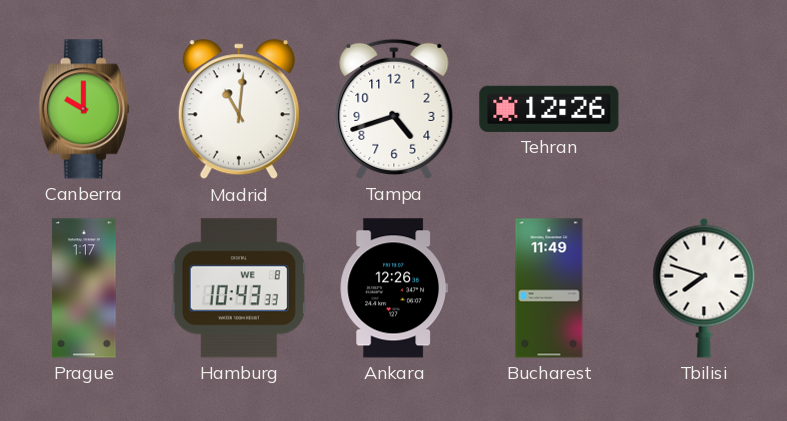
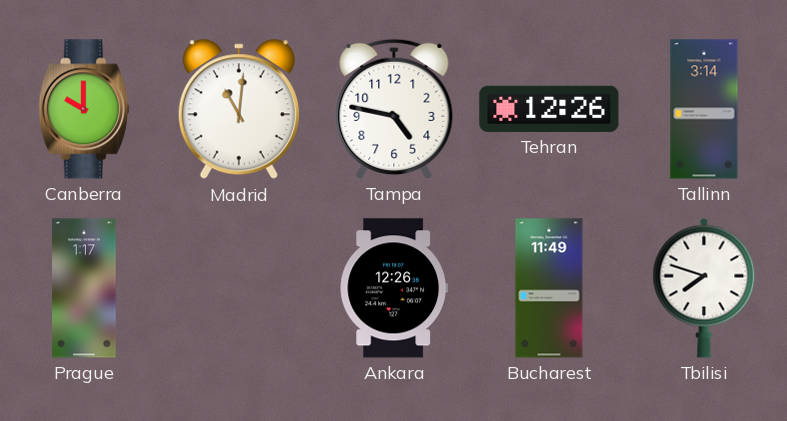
Tampa: 4:42 -> 4:47 (394, 109)
Tallinn: none -> 3:14 (704, 109)
Hamburg: 10:43 -> none (239, 288)
